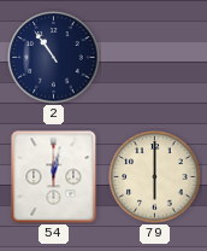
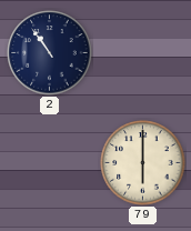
54: 12:02 -> none (54, 177)
